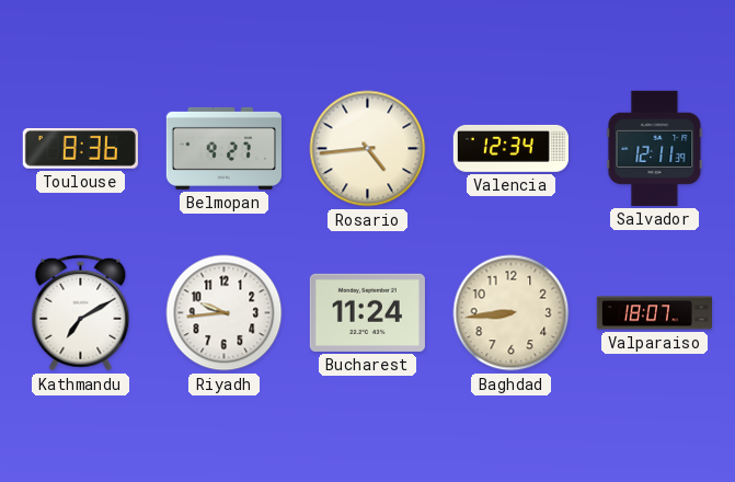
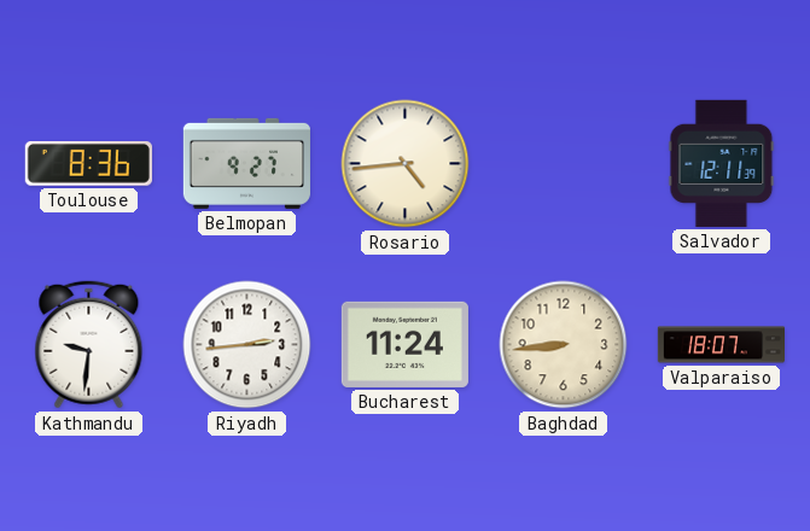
Valencia: 12:34 -> none (510, 148)
Kathmandu: 7:10 -> 9:31 (89, 345)
Riyadh: 9:44 -> 2:44 (247, 345)
